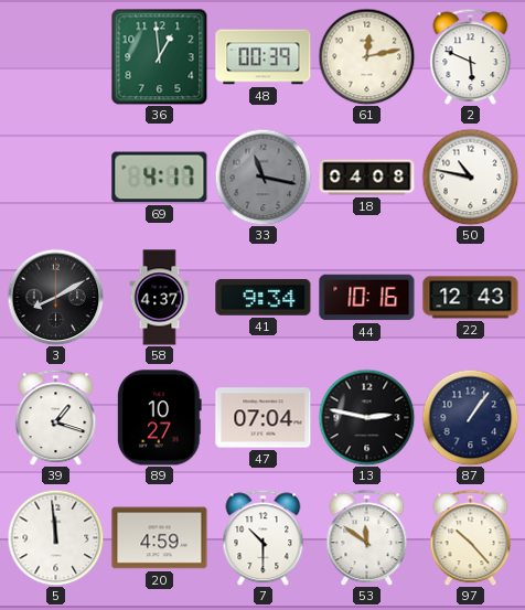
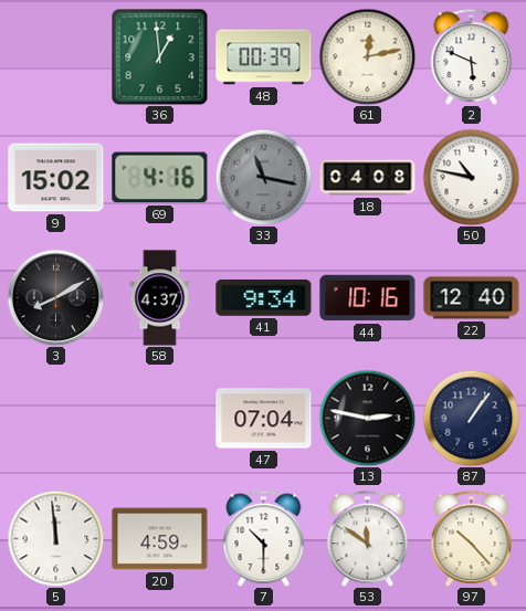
9: none -> 15:02 (56, 178)
69: 4:17 -> 4:16 (160, 178)
22: 12:43 -> 12:40 (472, 298)
39: 1:18 -> none (56, 417)
89: 10:27 -> none (159, 418)
